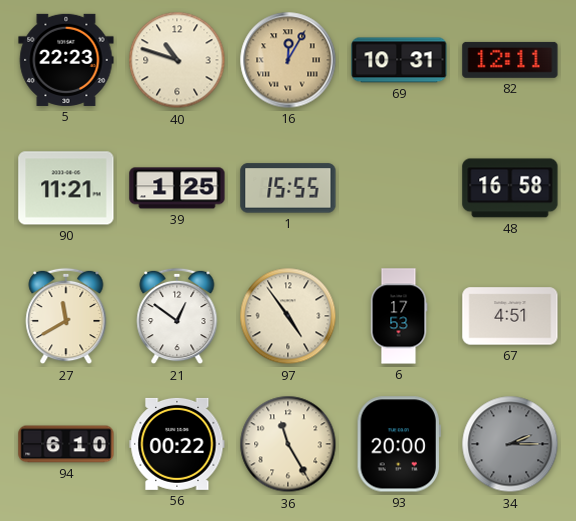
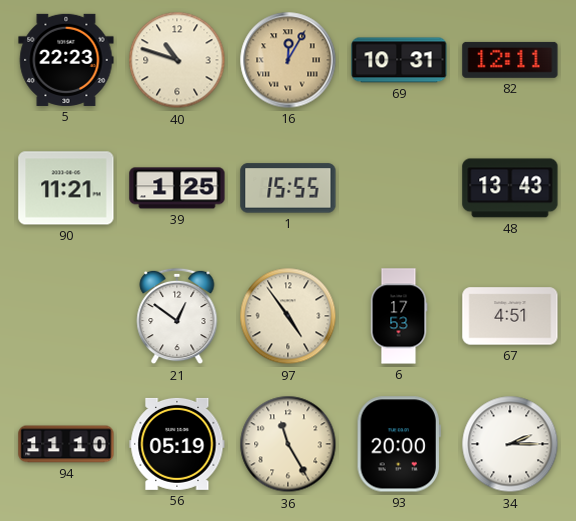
48: 16:58 -> 13:43 (510, 188)
27: 11:40 -> none (66, 316)
94: 6:10 -> 11:10 (66, 444)
56: 00:22 -> 05:19 (177, 444)
34 dial: grey -> white (510, 444)
